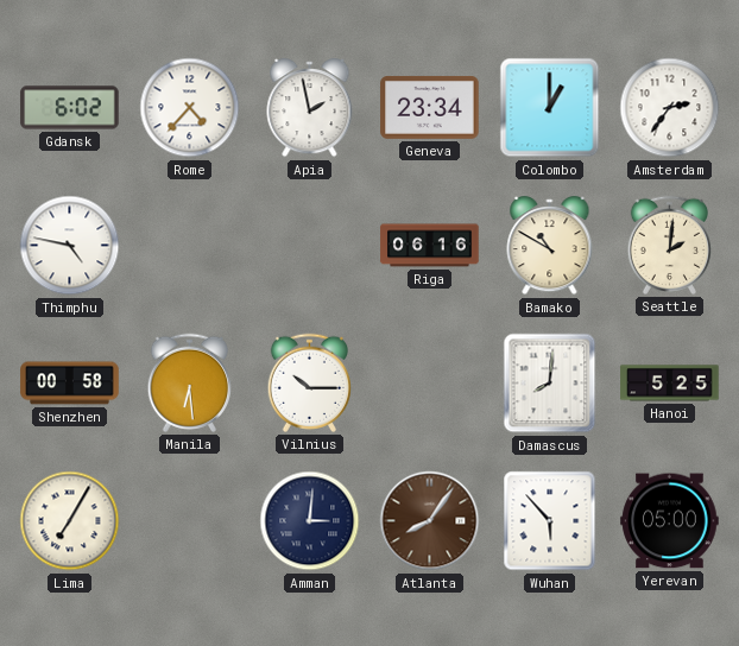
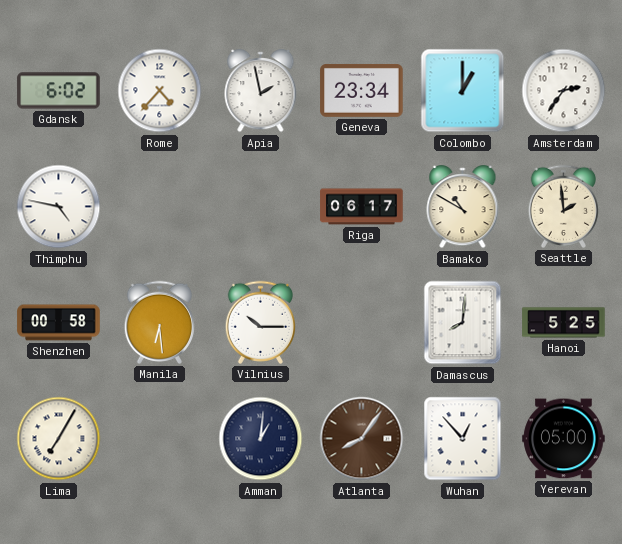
Riga: 06:16 -> 06:17 (362, 207)
Seattle: 2:01 -> 1:59 (563, 206)
Amman: 3:01 -> 1:01 (261, 439)
Wuhan: 5:53 -> 12:53 (463, 439)
